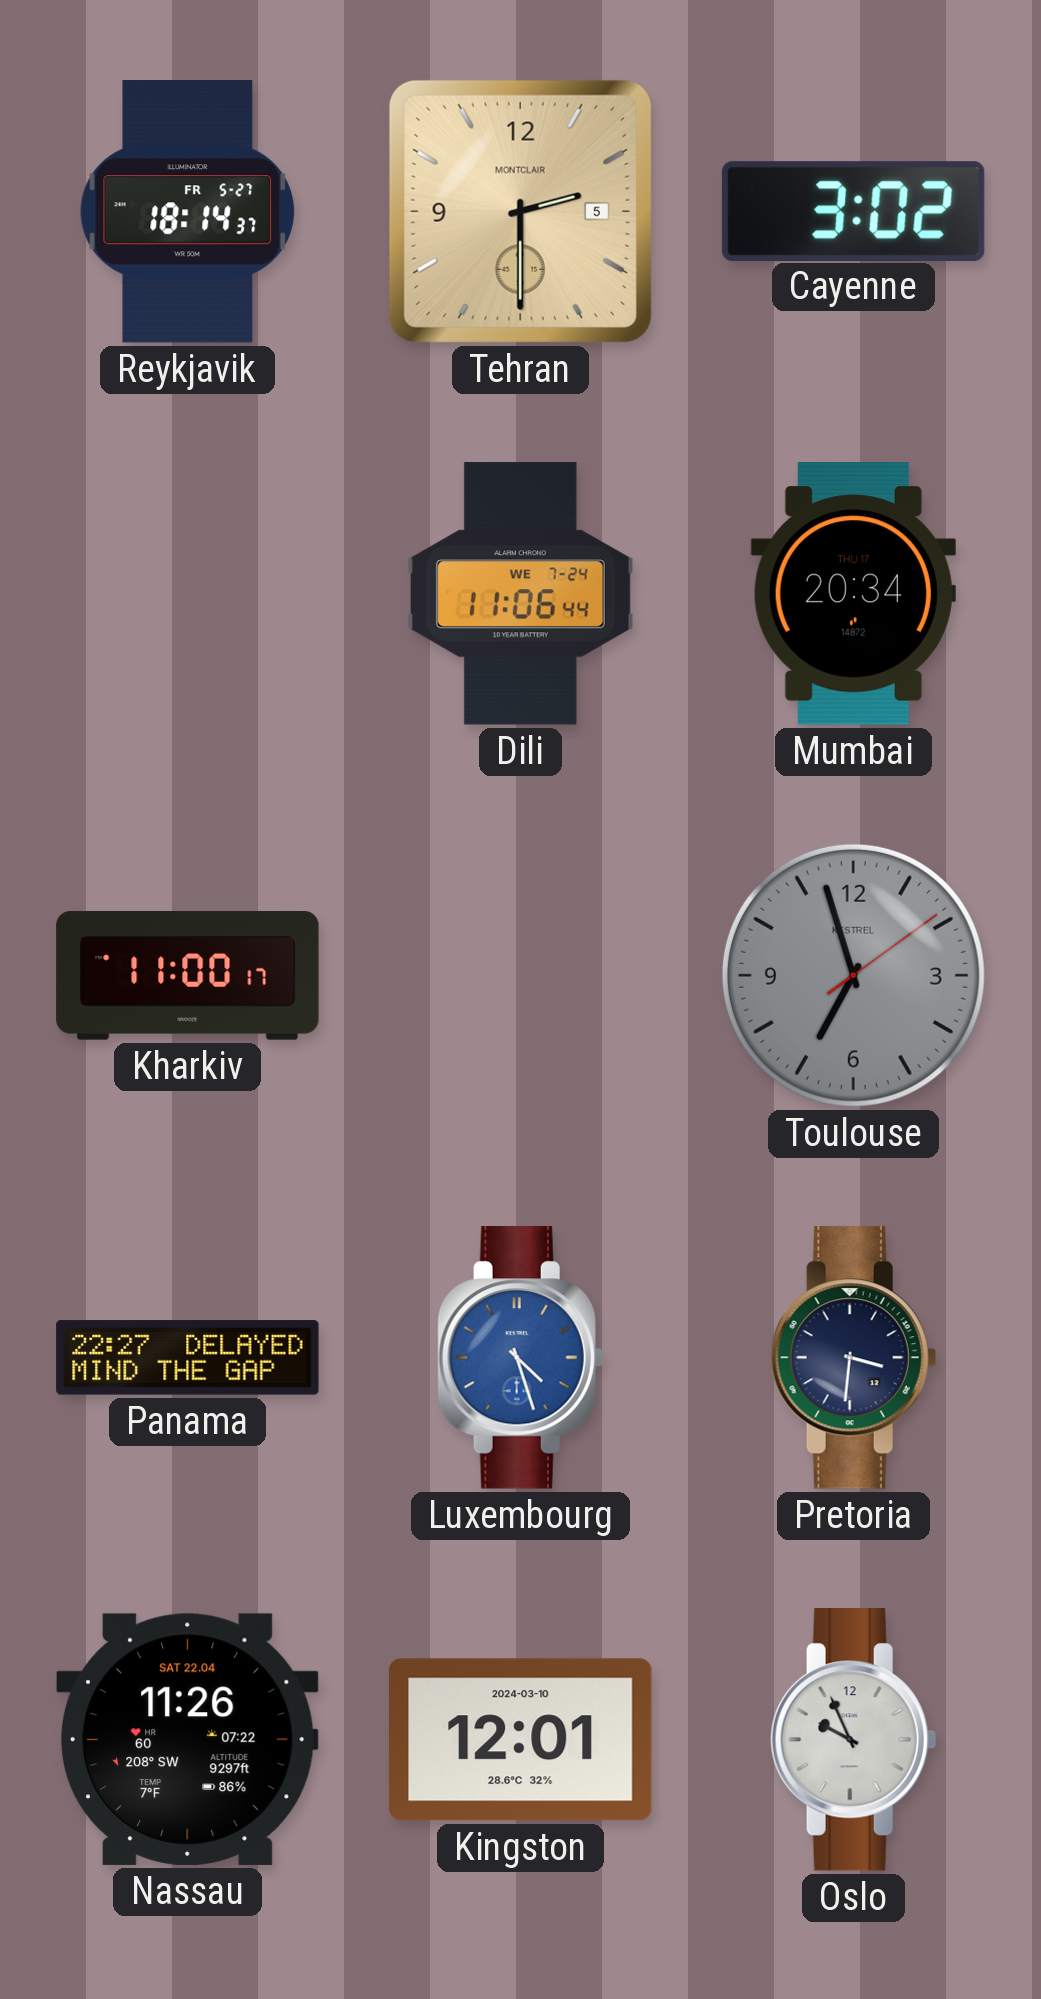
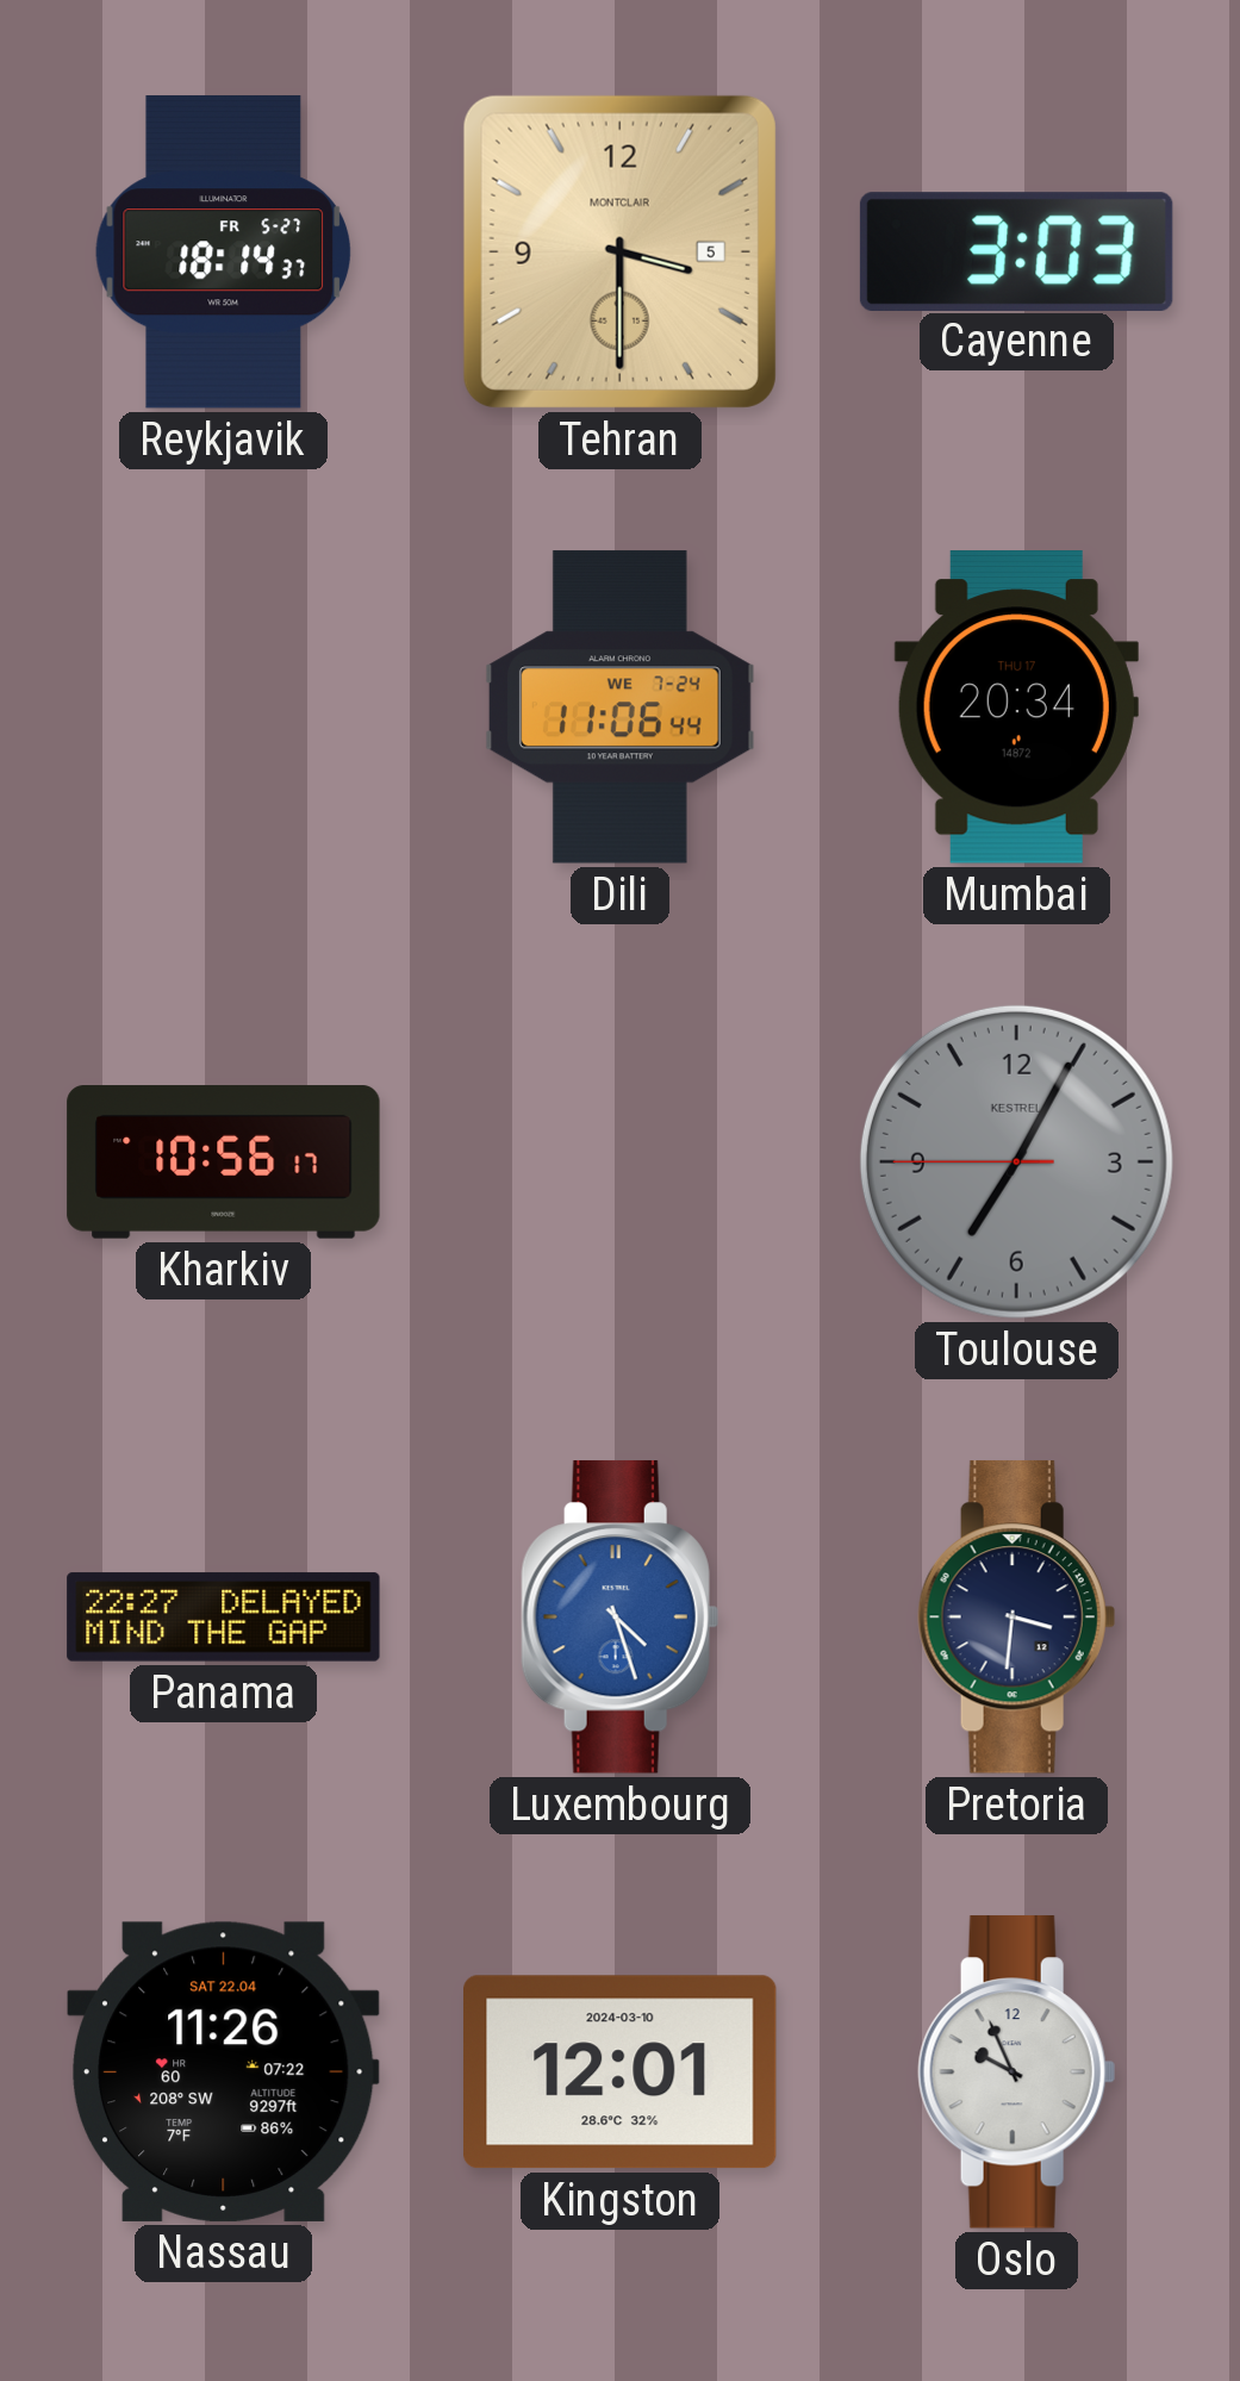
Tehran: 2:30 -> 3:30 (619, 251)
Cayenne: 3:02 -> 3:03 (1016, 251)
Kharkiv: 11:00 -> 10:56 (224, 1163)
Toulouse: 6:57 -> 7:04 (1016, 1161)
